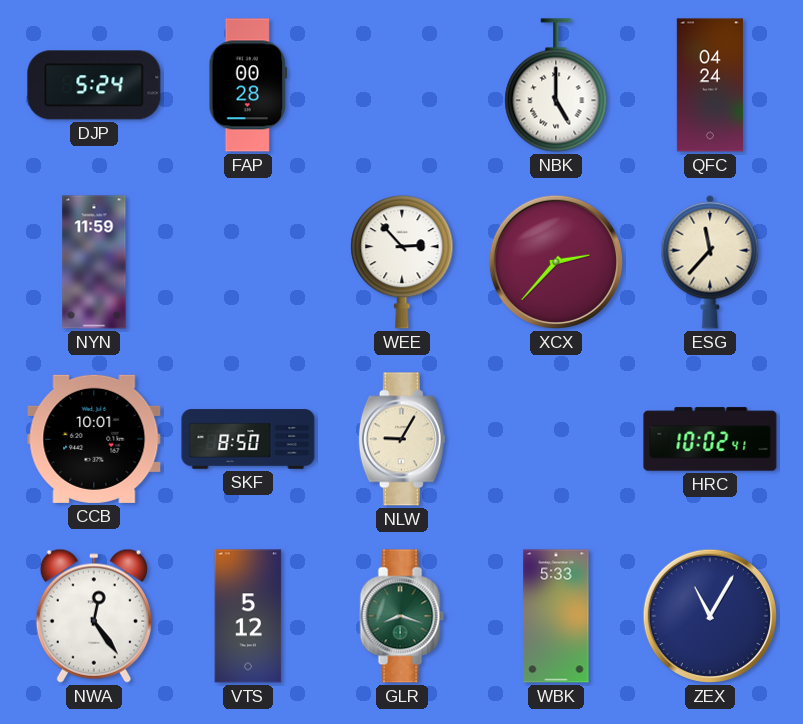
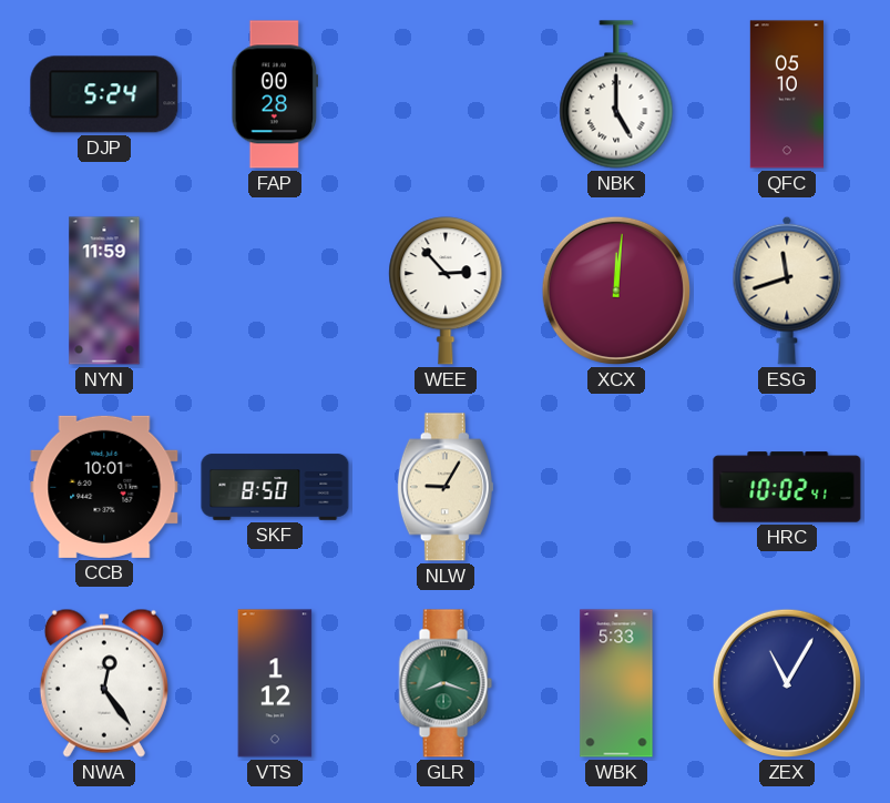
QFC: 04:24 -> 05:10 (787, 94)
XCX: 2:37 -> 12:01 (616, 291)
ESG: 11:37 -> 11:42 (787, 291)
VTS: 5:12 -> 1:12 (275, 683)
